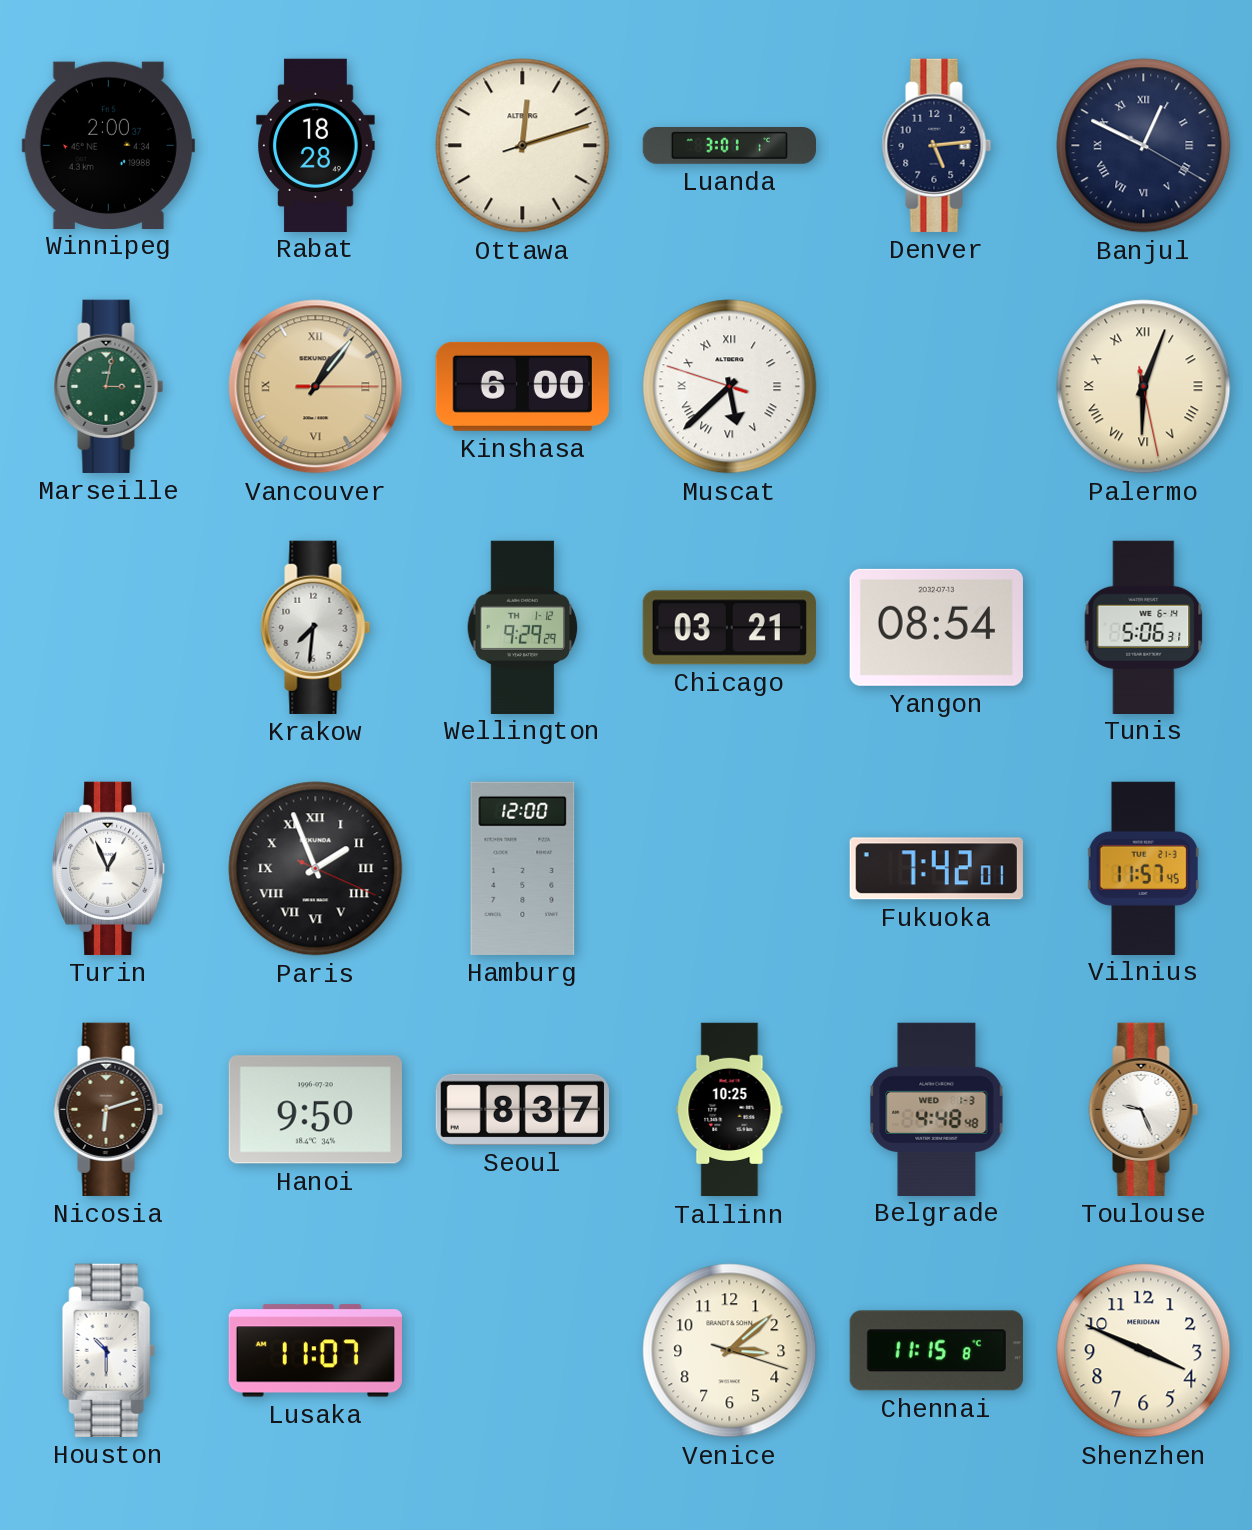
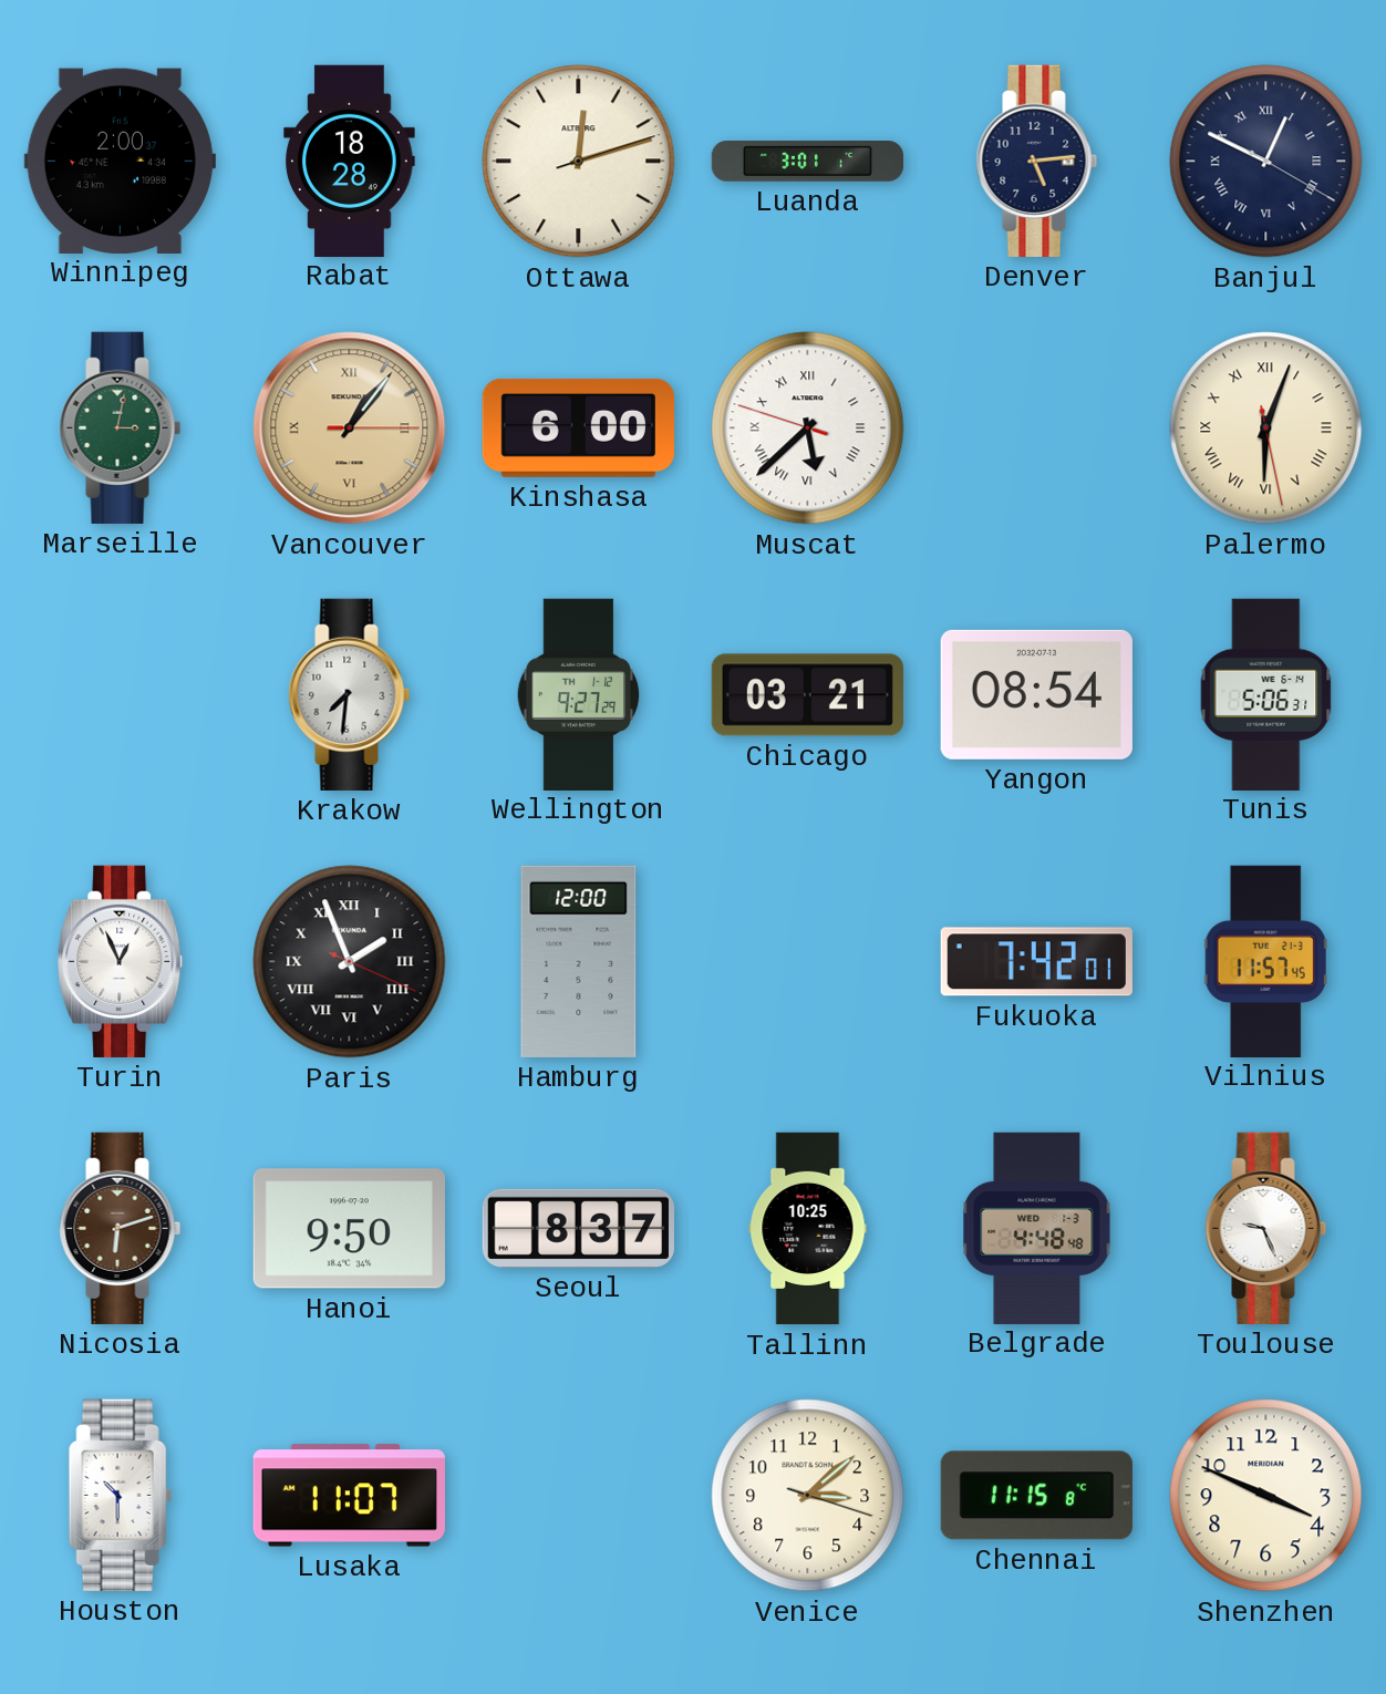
Wellington: 9:29 -> 9:27 (579, 694)
